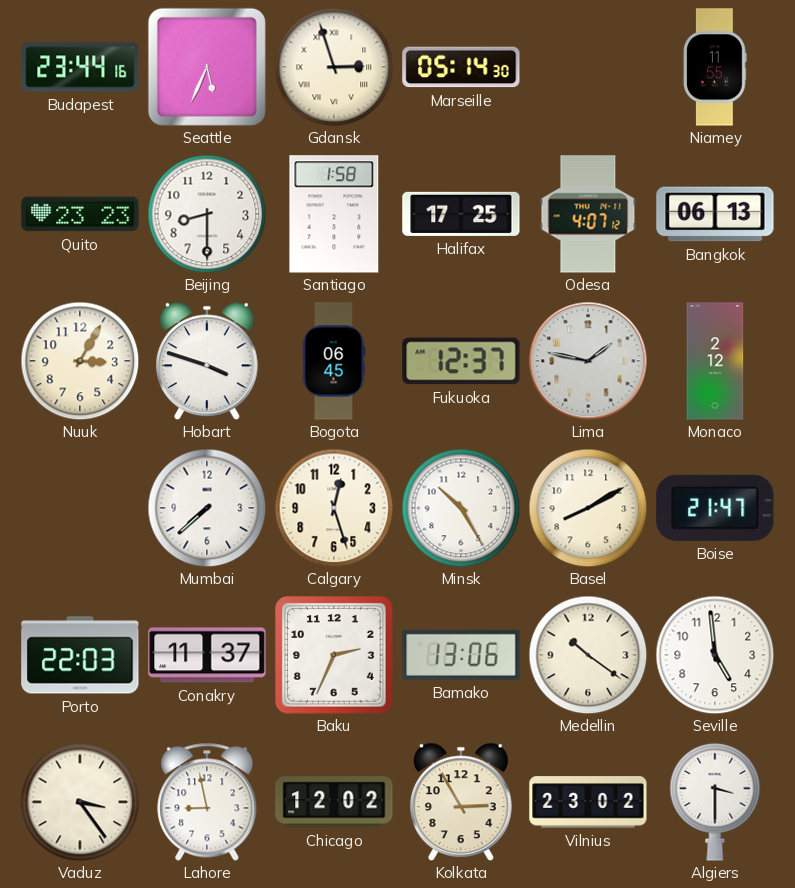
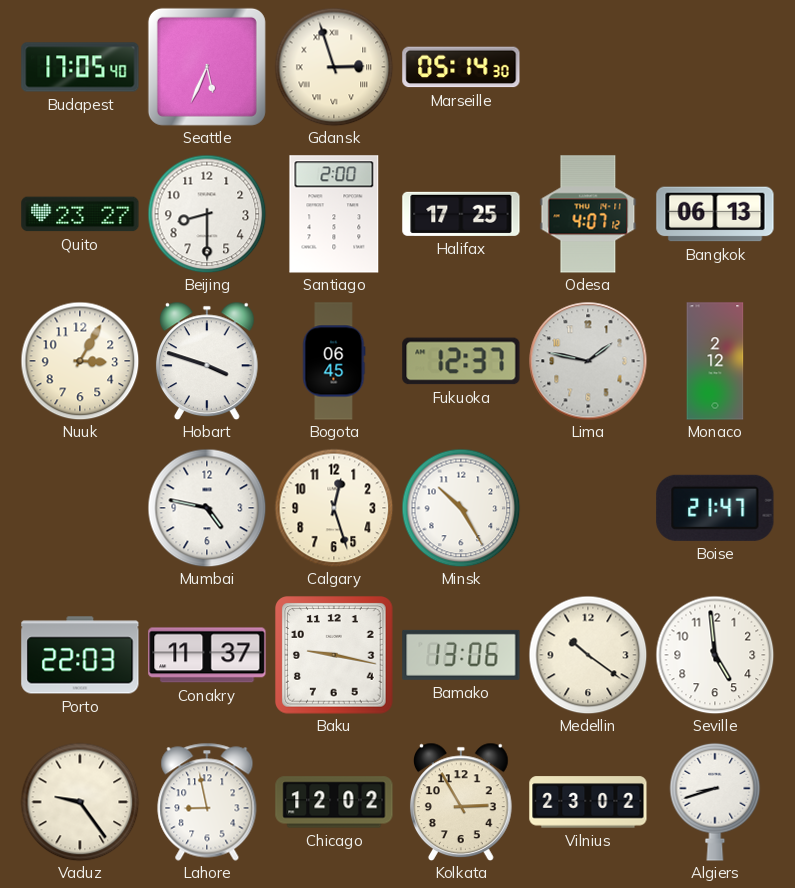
Budapest: 23:44 -> 17:05 (80, 67)
Niamey: 11:55 -> none (715, 67)
Quito: 23:23 -> 23:27 (80, 214)
Santiago: 1:58 -> 2:00 (334, 214)
Mumbai: 7:38 -> 4:47 (207, 508)
Basel: 8:10 -> none (588, 508)
Baku: 2:34 -> 9:17 (335, 656)
Vaduz: 3:24 -> 9:24 (80, 802)
Algiers: 3:30 -> 8:42 (715, 802)
